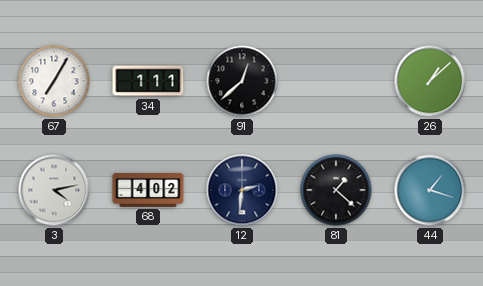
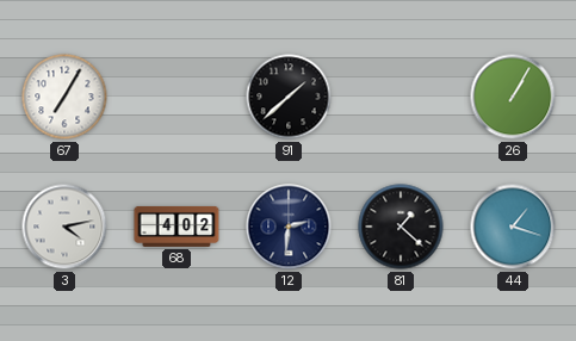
34: 1:11 -> none (148, 81)
91: 12:38 -> 1:38 (289, 97)
26: 1:08 -> 1:05 (513, 97)
